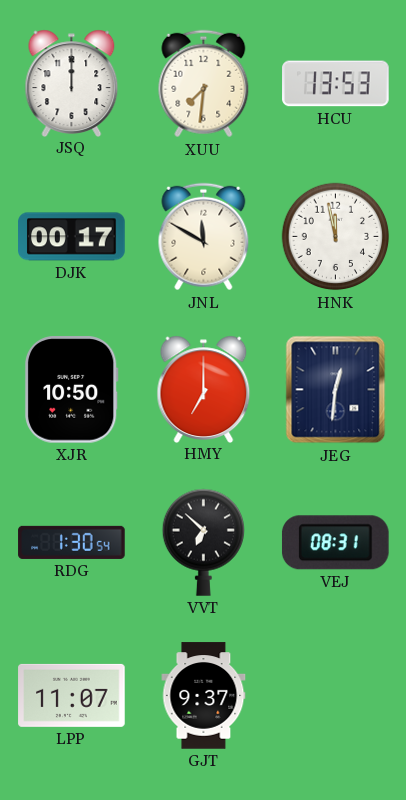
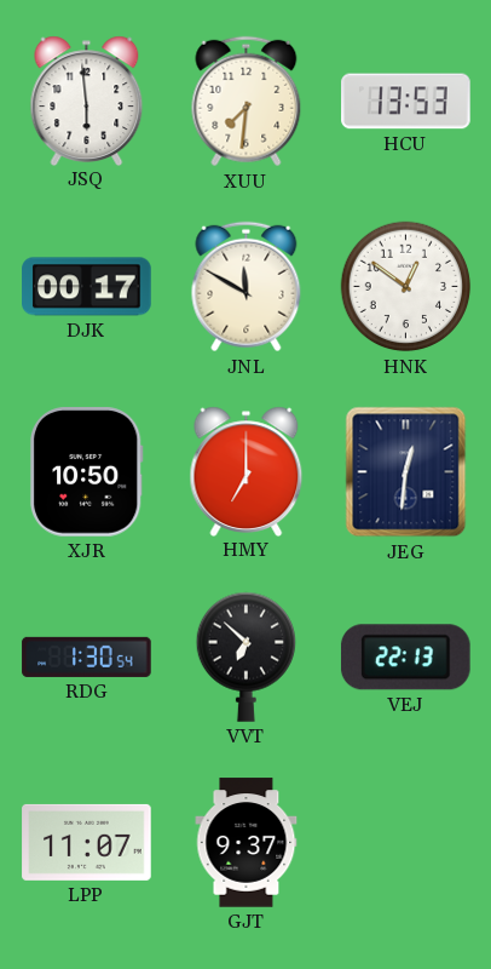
JSQ: 12:00 -> 5:59 (87, 101)
HNK: 11:58 -> 12:51 (406, 287)
VEJ: 08:31 -> 22:13 (405, 658)
